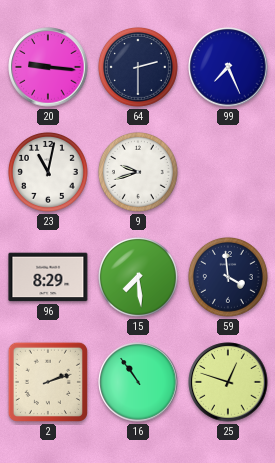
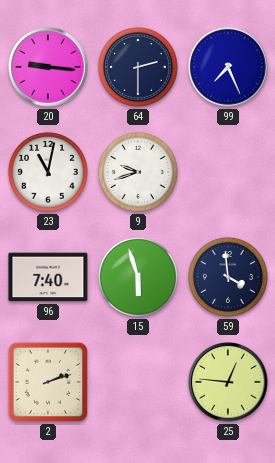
96: 8:29 -> 7:40 (48, 277)
15: 7:29 -> 5:57 (138, 277)
16: 10:54 -> none (138, 382)
25: 12:48 -> 12:46 (228, 382)
